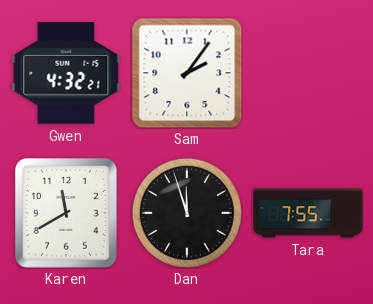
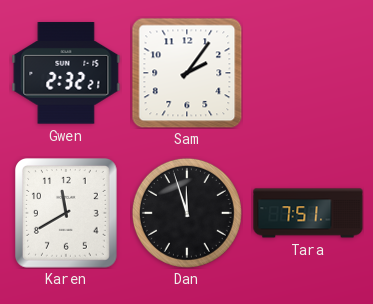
Gwen: 4:32 -> 2:32 (66, 73)
Tara: 7:55 -> 7:51 (308, 213)
